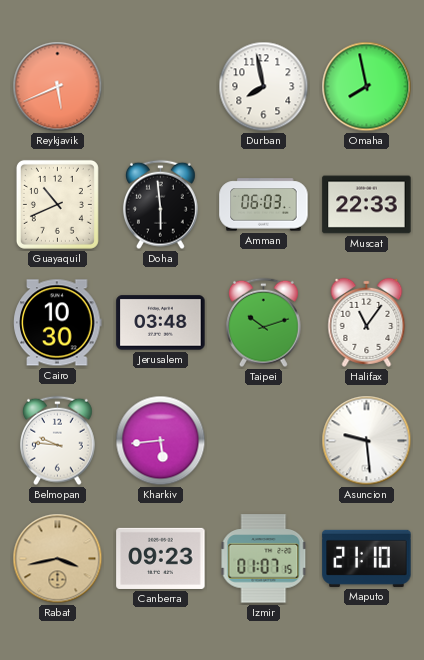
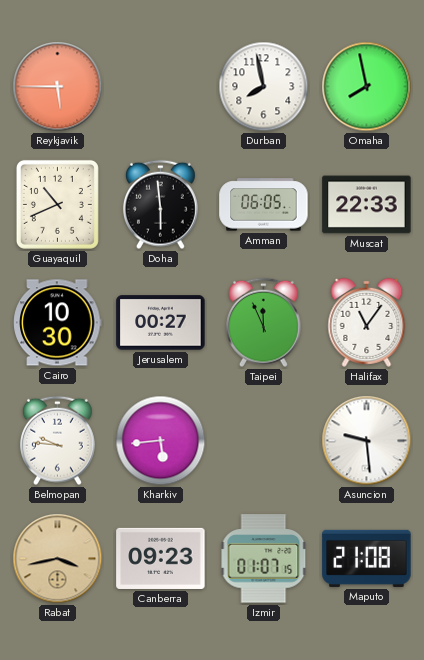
Reykjavik: 5:41 -> 5:45 (58, 87)
Amman: 06:03 -> 06:05 (264, 205)
Jerusalem: 03:48 -> 00:27 (161, 323)
Taipei: 10:12 -> 11:56 (263, 323)
Maputo: 21:10 -> 21:08 (367, 558)
